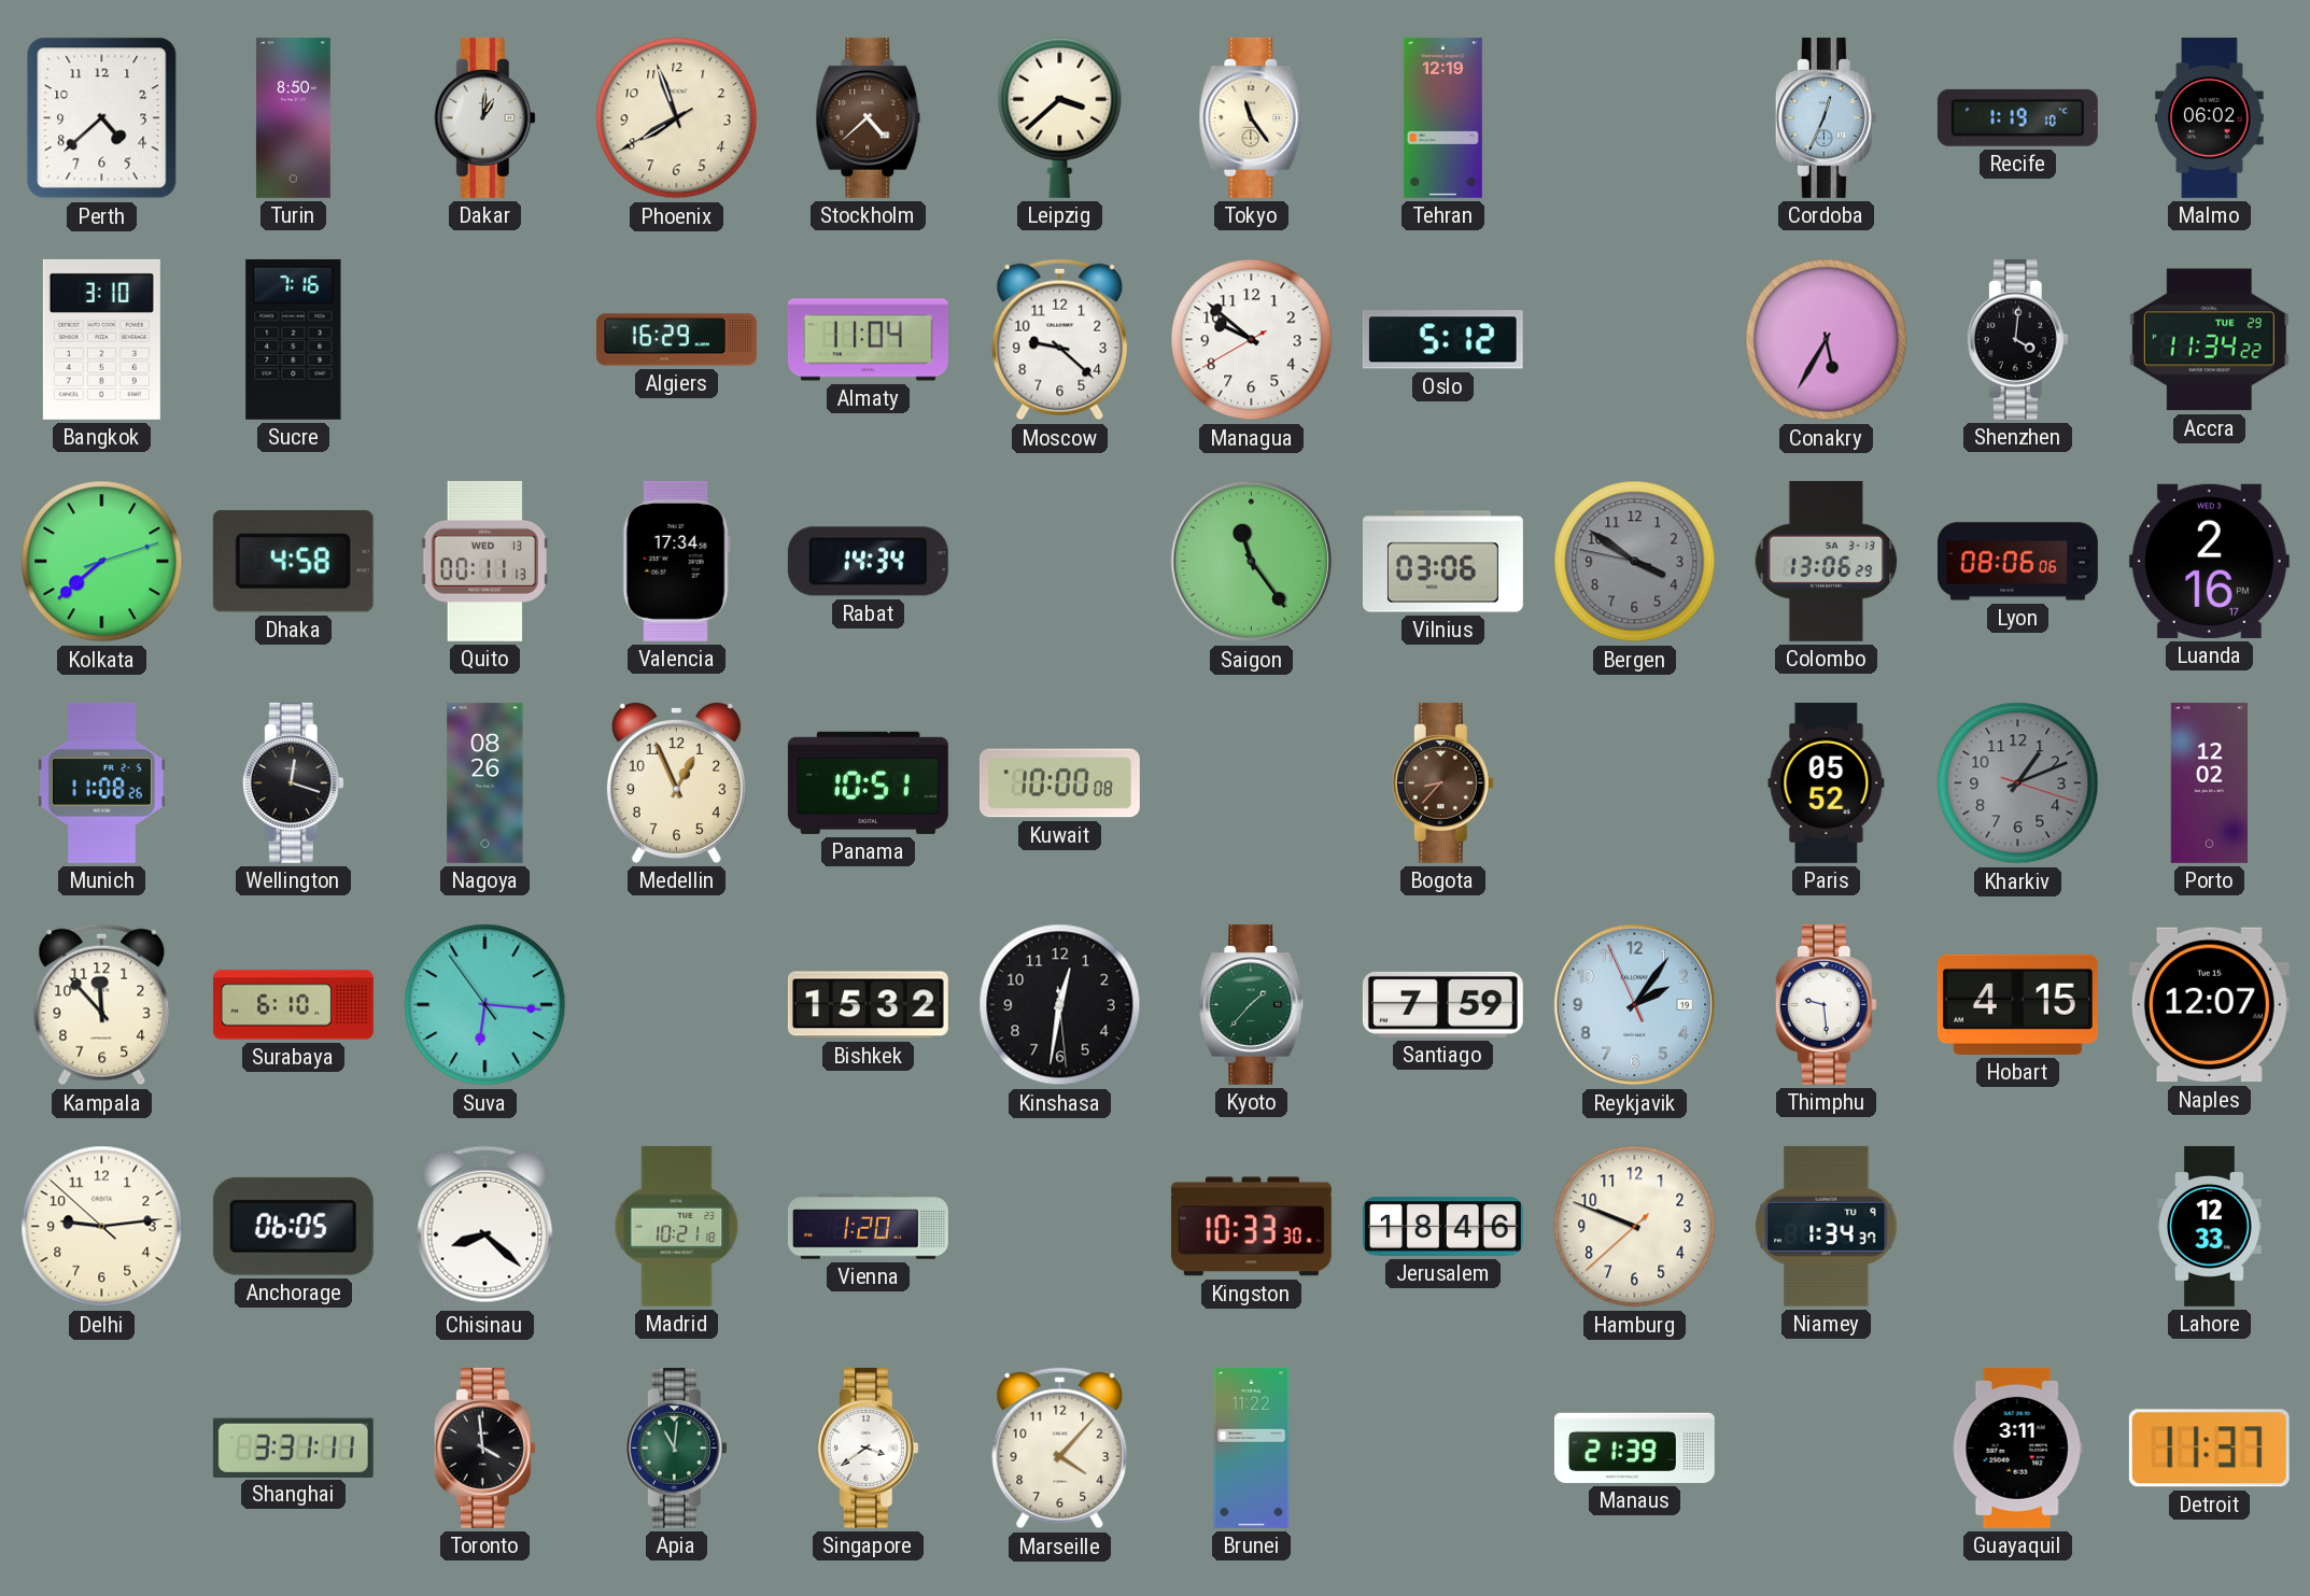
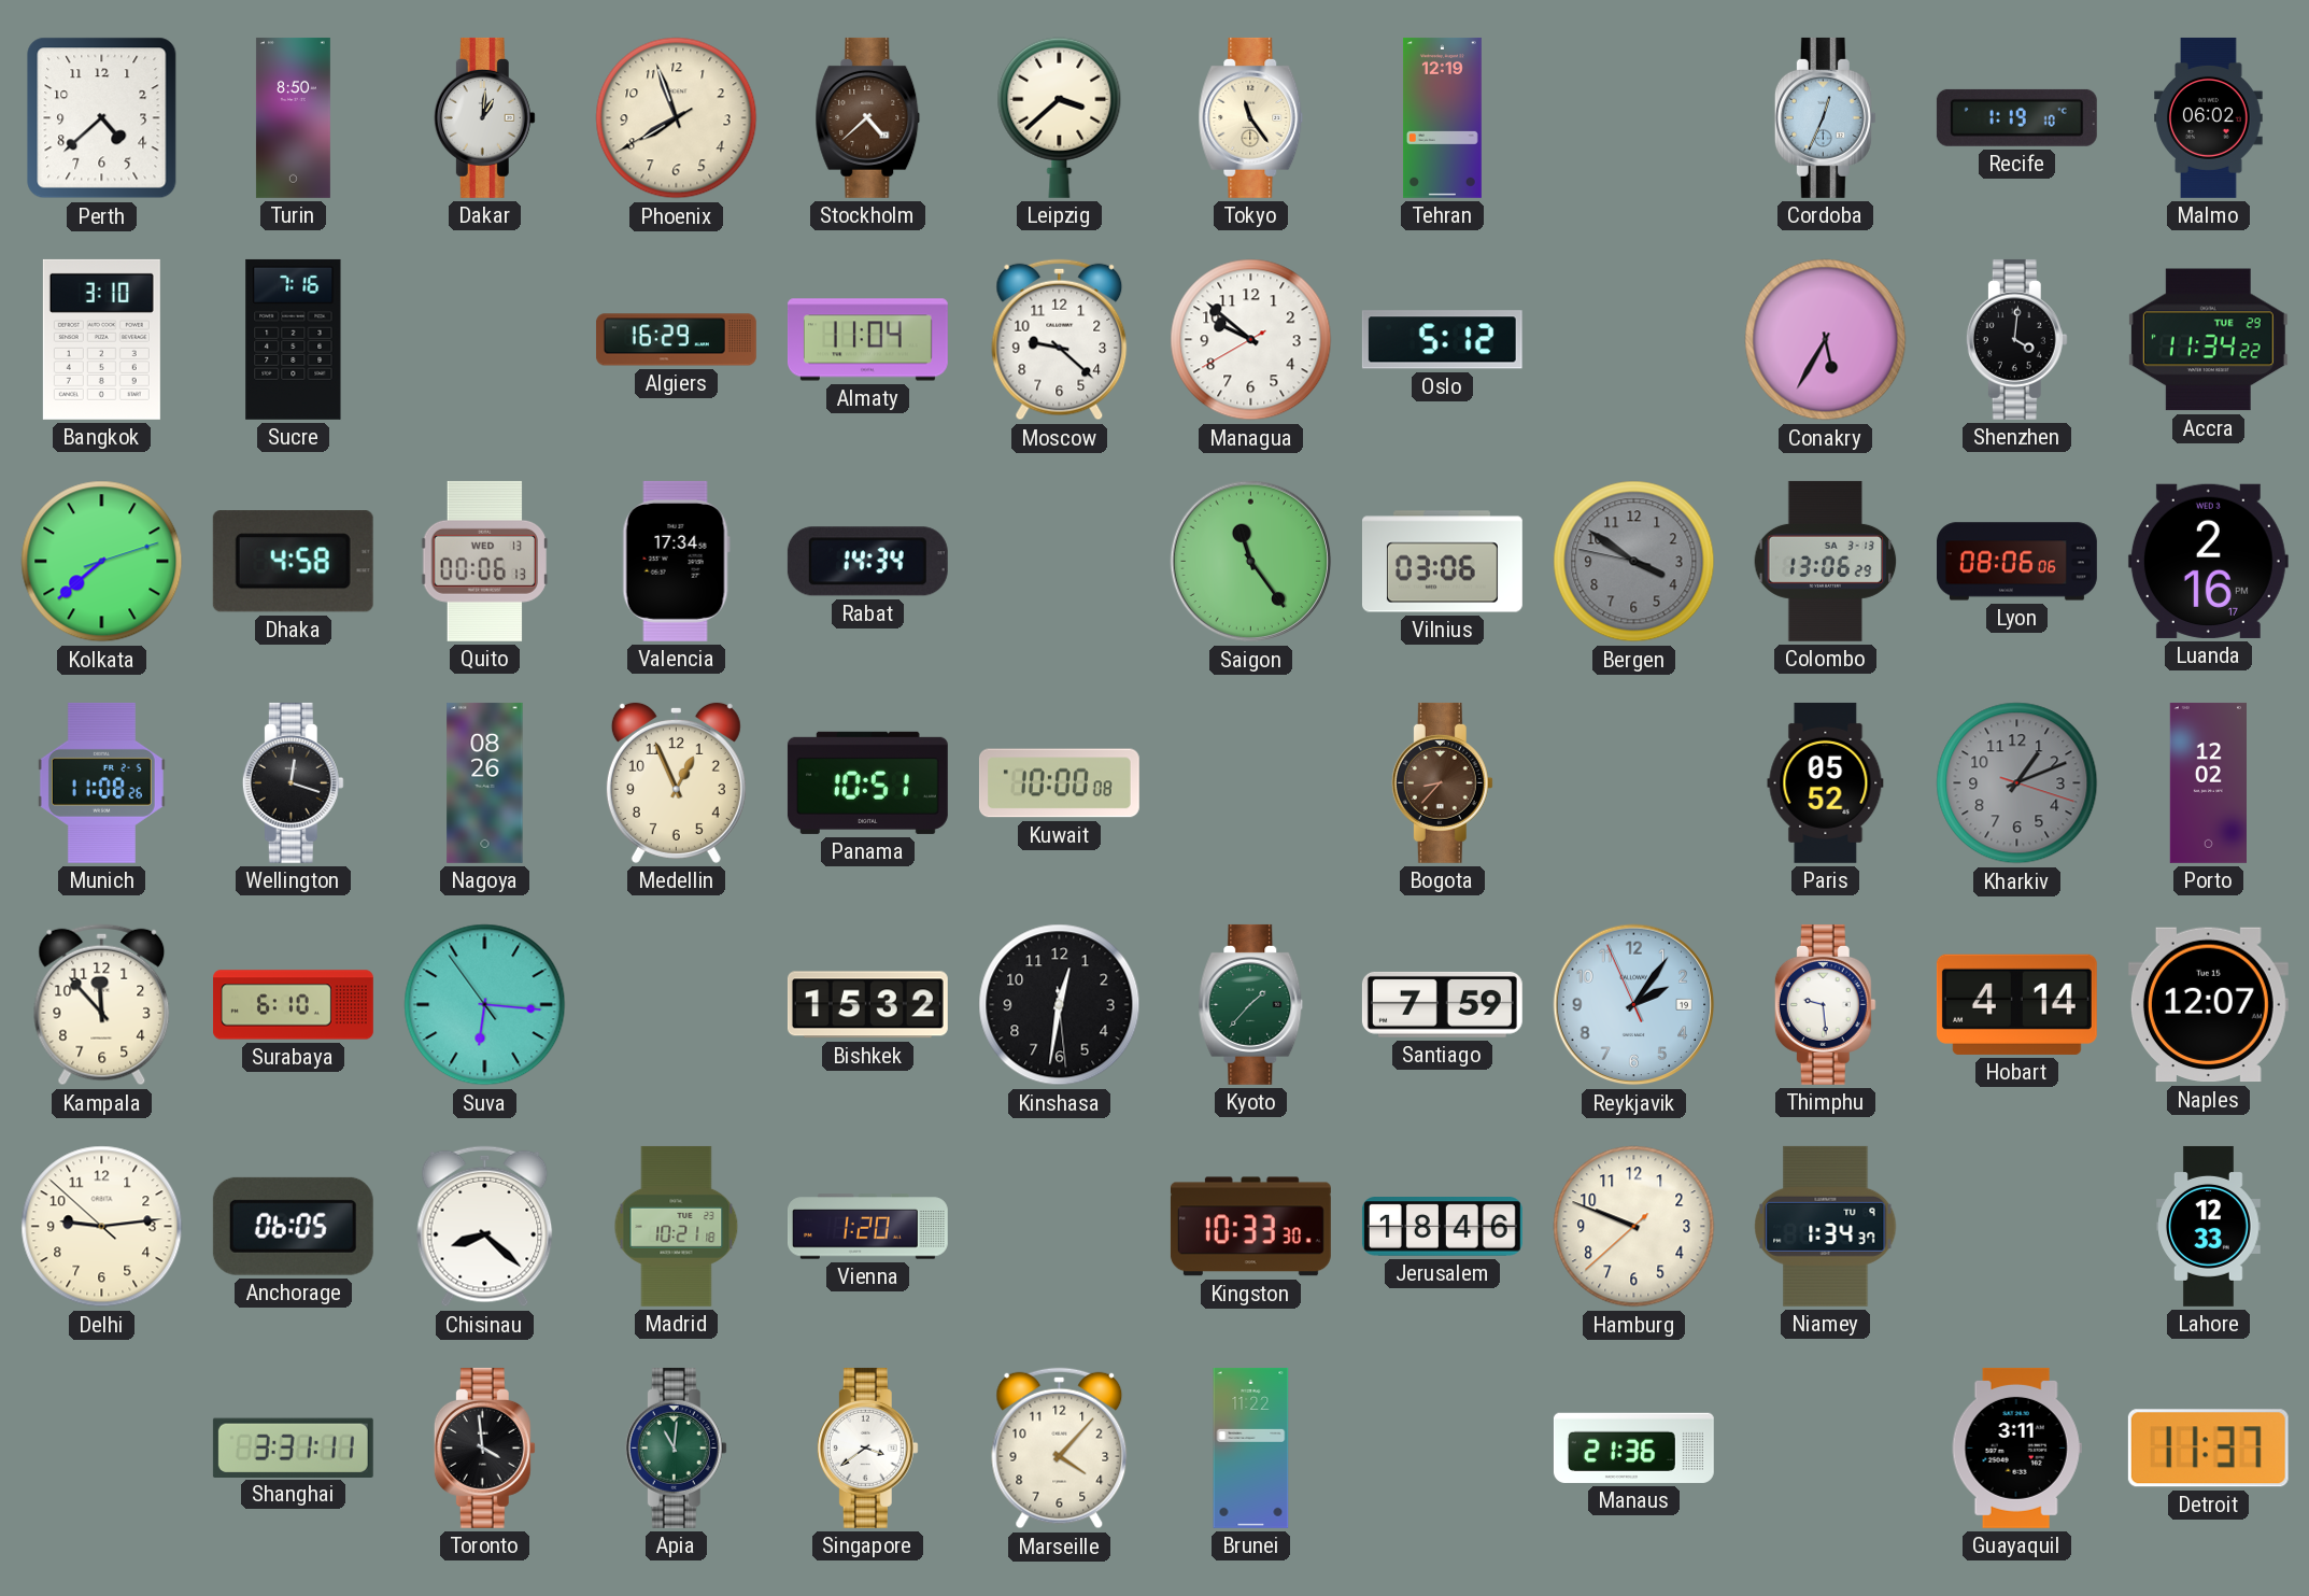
Quito: 00:11 -> 00:06 (484, 561)
Hobart: 4:15 -> 4:14 (2016, 1004)
Manaus: 21:39 -> 21:36 (1633, 1447)
